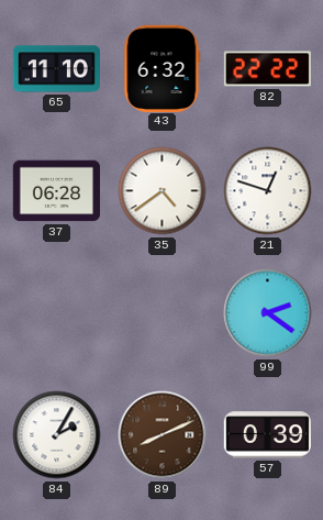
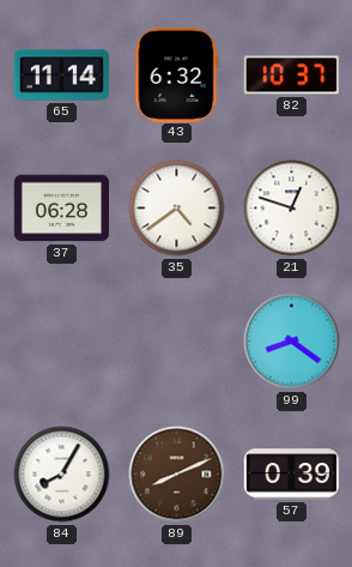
65: 11:10 -> 11:14 (61, 76)
82: 22:22 -> 10:37 (291, 76)
99: 2:21 -> 8:21 (292, 342)
84: 2:05 -> 8:05 (62, 475)
